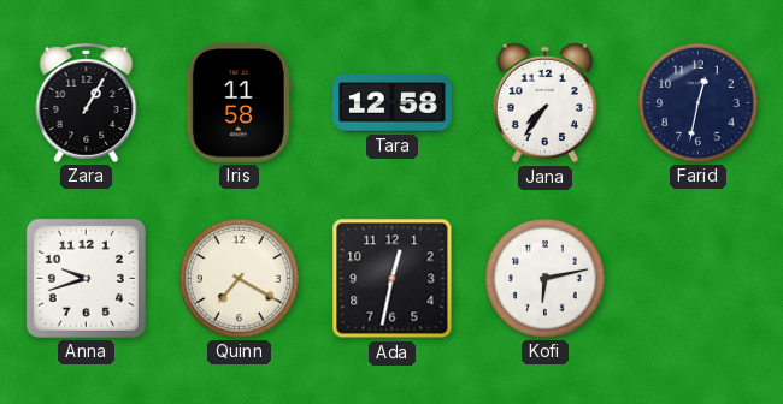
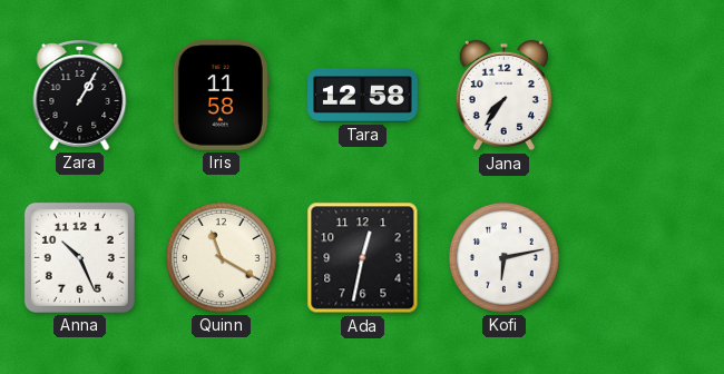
Farid: 12:32 -> none (697, 102)
Anna: 9:42 -> 10:26 (79, 257)
Quinn: 7:20 -> 11:20 (221, 257)
